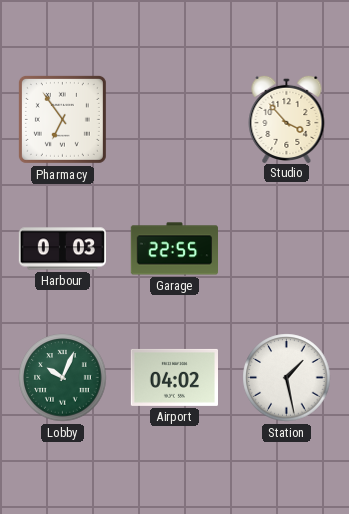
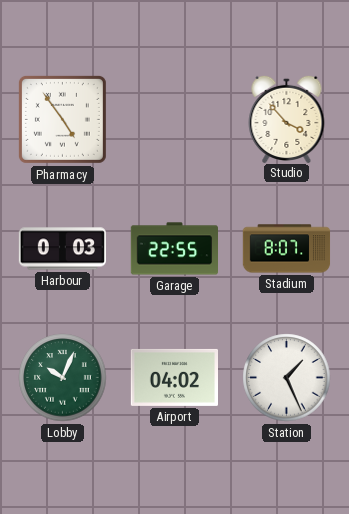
Pharmacy: 6:54 -> 4:54 (62, 119)
Stadium: none -> 8:07 (287, 249)
Station: 1:28 -> 1:26 (287, 378)
